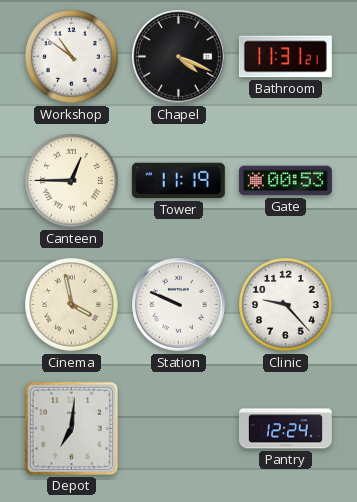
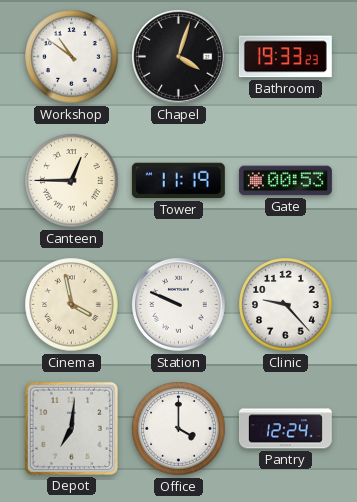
Chapel: 4:19 -> 4:03 (179, 57)
Bathroom: 11:31 -> 19:33 (285, 57)
Office: none -> 4:00 (179, 429)
